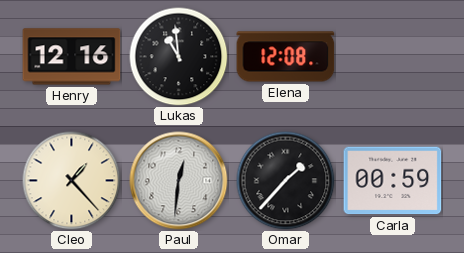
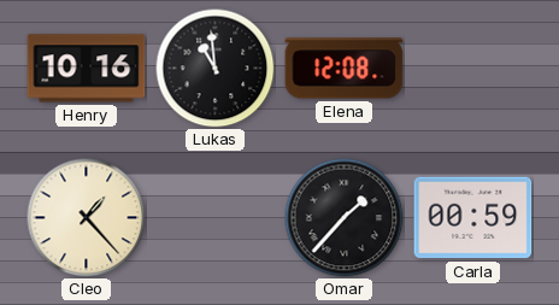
Henry: 12:16 -> 10:16 (87, 69)
Paul: 12:31 -> none (179, 181)
